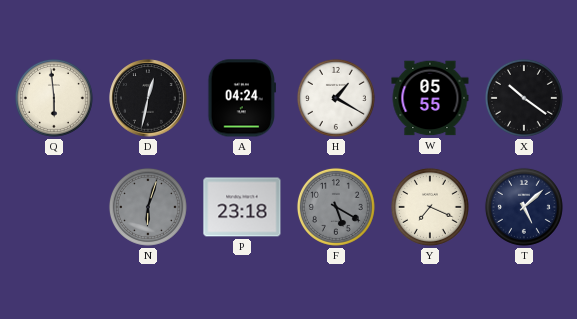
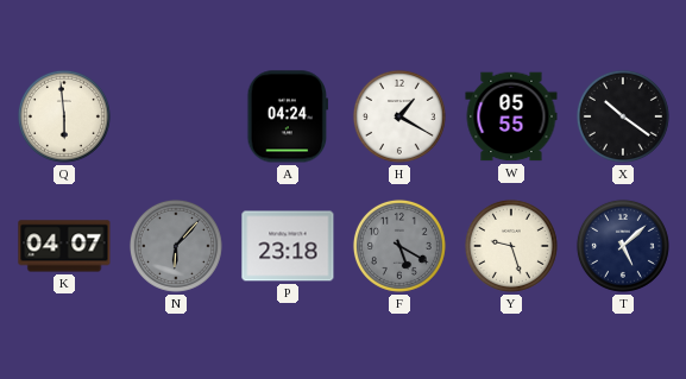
D: 12:32 -> none (148, 98)
K: none -> 04:07 (64, 246)
N: 6:03 -> 6:07 (176, 246)
Y: 7:19 -> 9:27 (511, 246)
